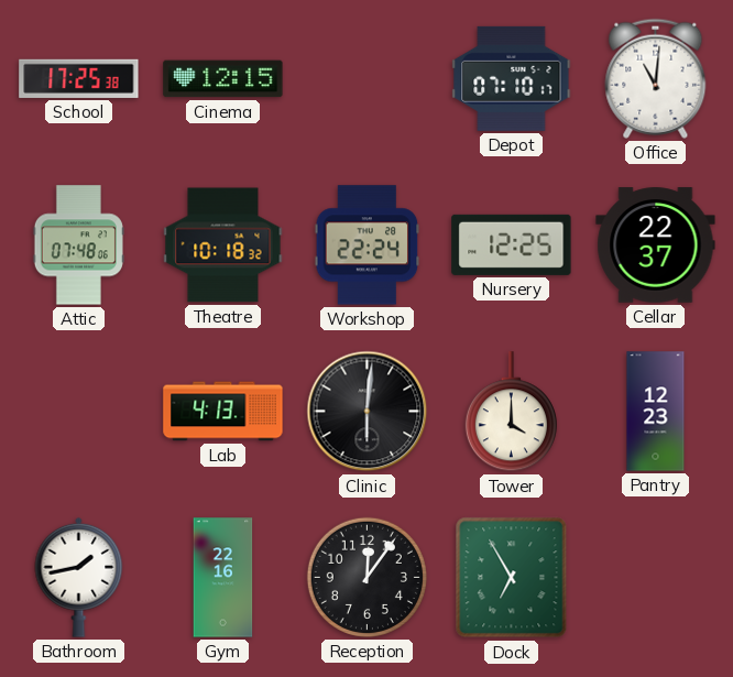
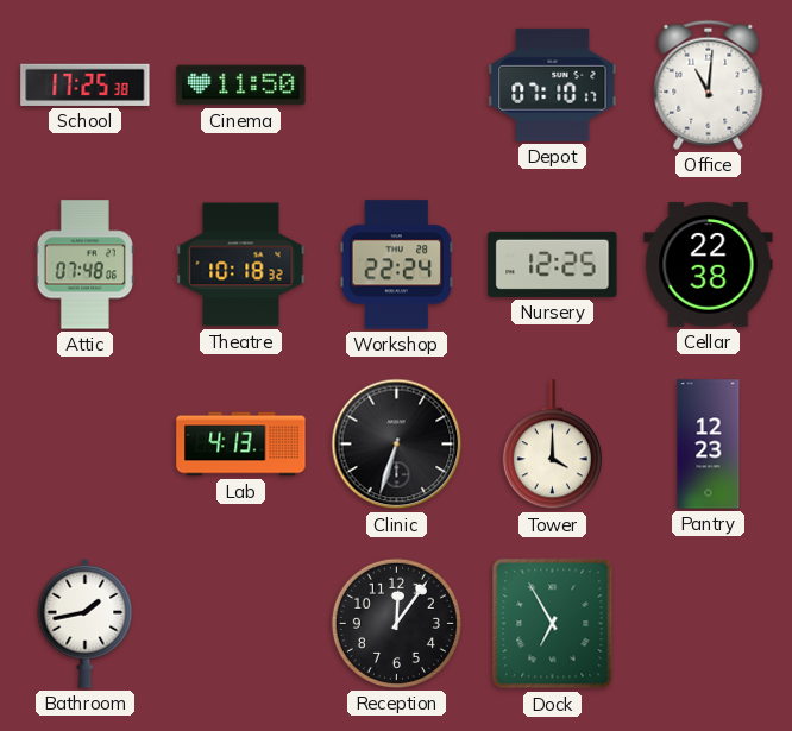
Cinema: 12:15 -> 11:50 (241, 86)
Cellar: 22:37 -> 22:38 (709, 265)
Clinic: 6:01 -> 6:33 (397, 445)
Gym: 22:16 -> none (223, 578)
